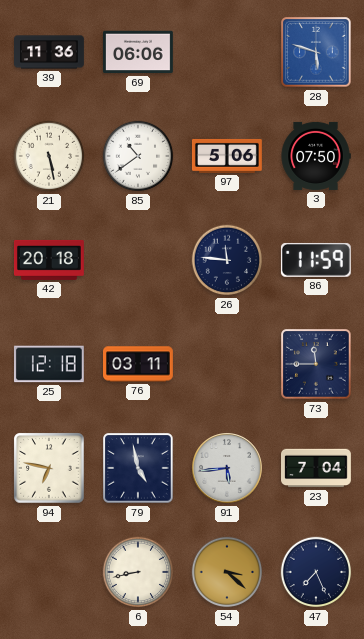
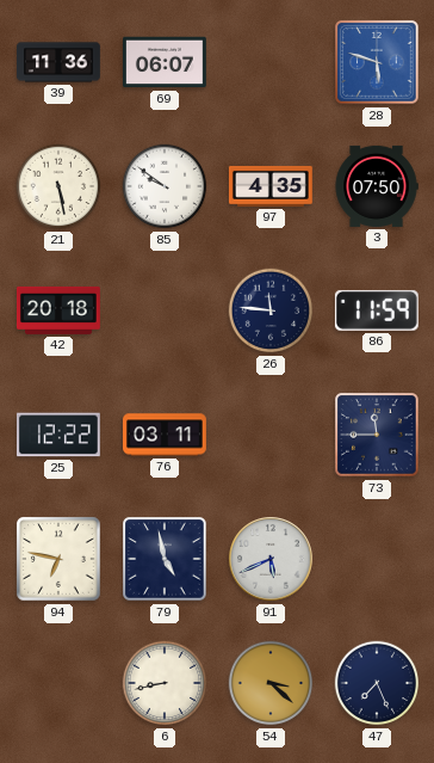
69: 06:06 -> 06:07 (166, 62)
85: 10:39 -> 9:51 (165, 186)
97: 5:06 -> 4:35 (271, 186)
25: 12:18 -> 12:22 (58, 435)
91: 5:44 -> 5:41 (271, 559)
23: 7:04 -> none (317, 468)
